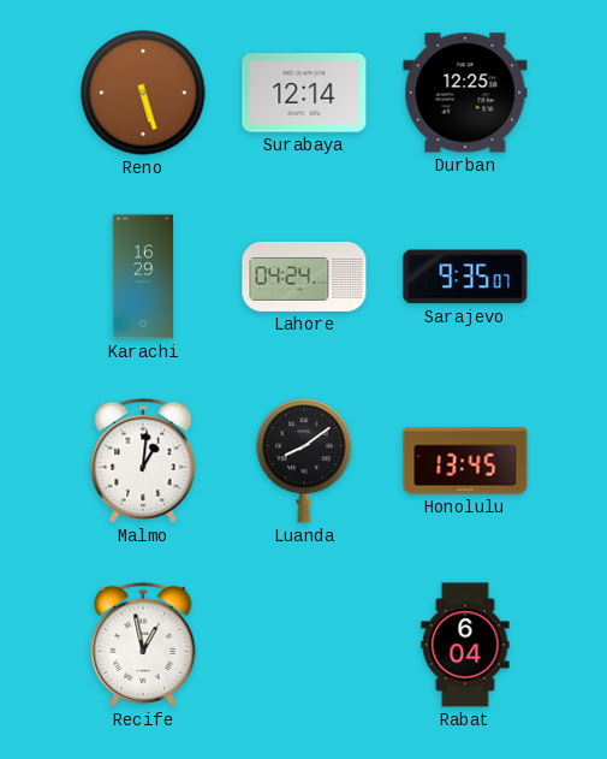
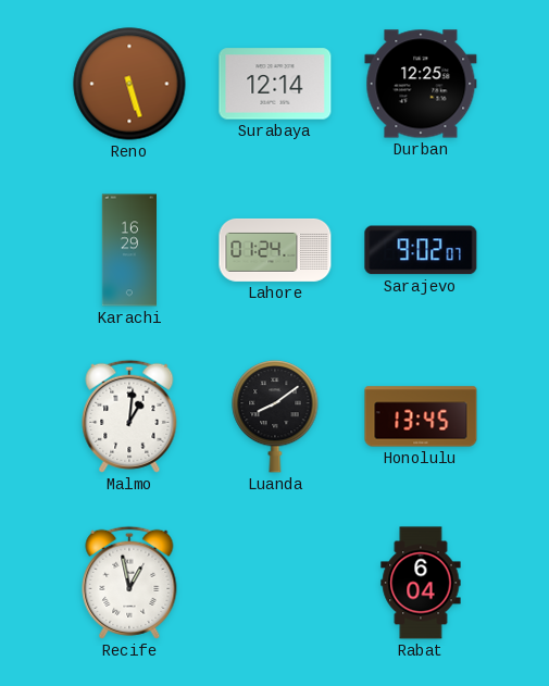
Lahore: 04:24 -> 01:24 (275, 250)
Sarajevo: 9:35 -> 9:02 (421, 250)
